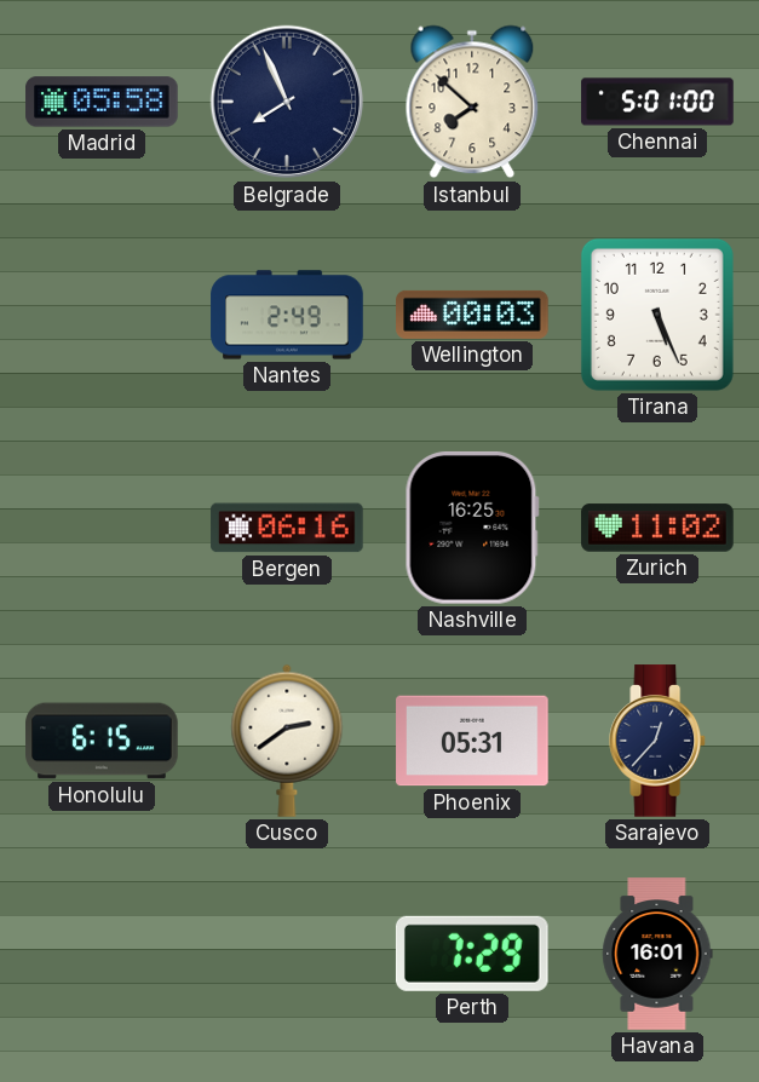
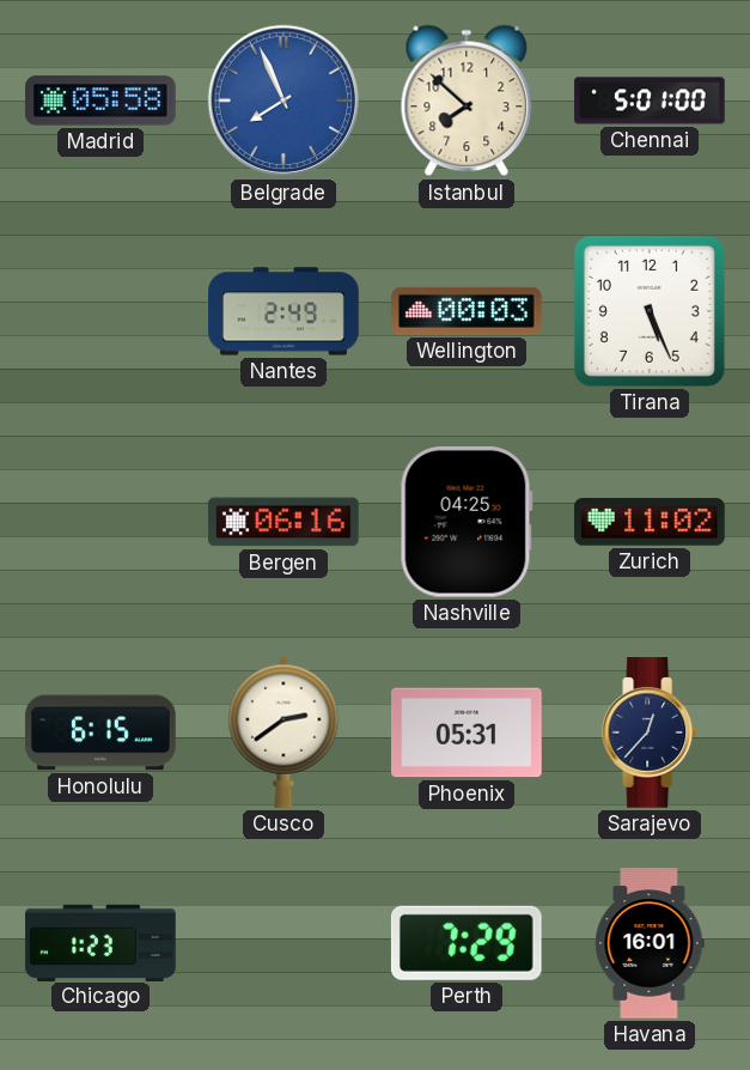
Belgrade dial: navy -> blue (283, 101)
Nashville: 16:25 -> 04:25 (467, 522)
Chicago: none -> 1:23 (100, 942)
